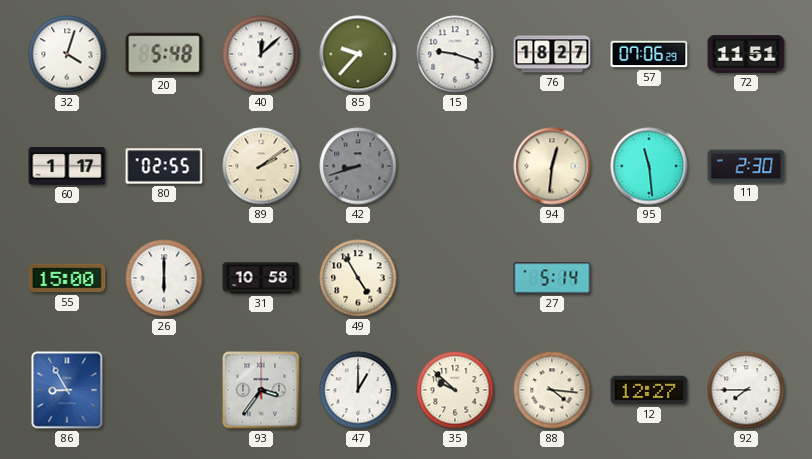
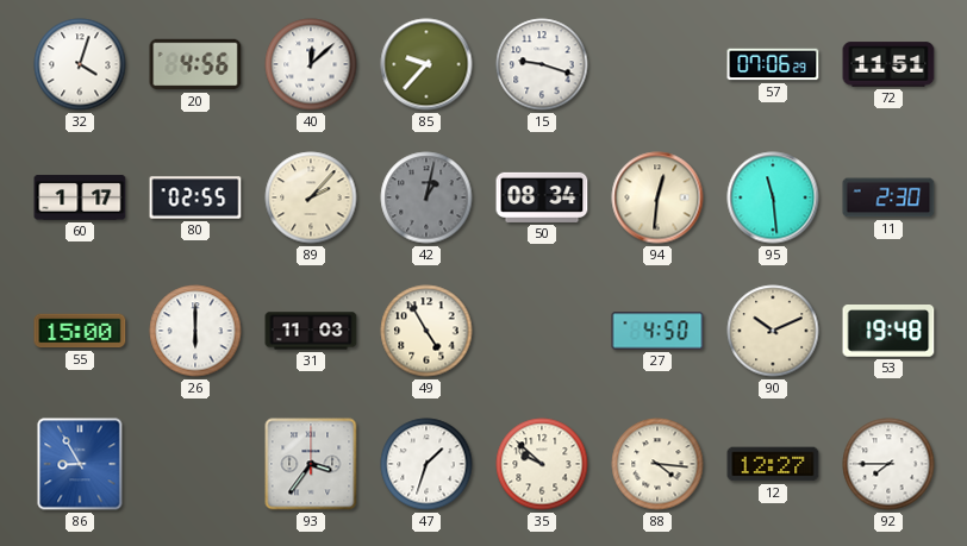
20: 5:48 -> 4:56 (195, 64)
76: 18:27 -> none (552, 54)
89: 2:09 -> 2:07 (311, 197)
42: 8:42 -> 1:02 (426, 197)
50: none -> 08:34 (542, 197)
31: 10:58 -> 11:03 (311, 331)
27: 5:14 -> 4:50 (657, 331)
90: none -> 10:11 (773, 331)
53: none -> 19:48 (888, 331)
47: 1:00 -> 1:33 (426, 464)
